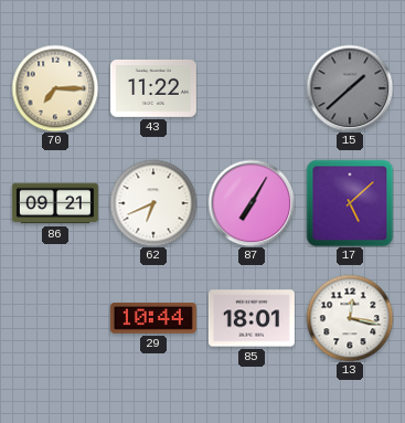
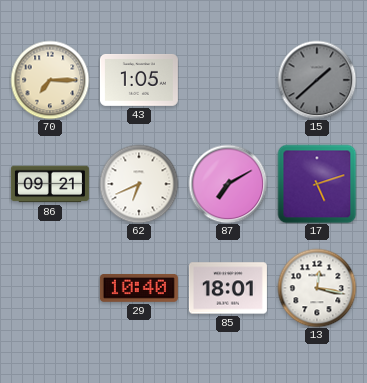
43: 11:22 -> 1:05 (139, 80)
87: 7:05 -> 7:10 (228, 184)
17: 5:08 -> 5:12 (317, 184)
29: 10:44 -> 10:40 (139, 289)
